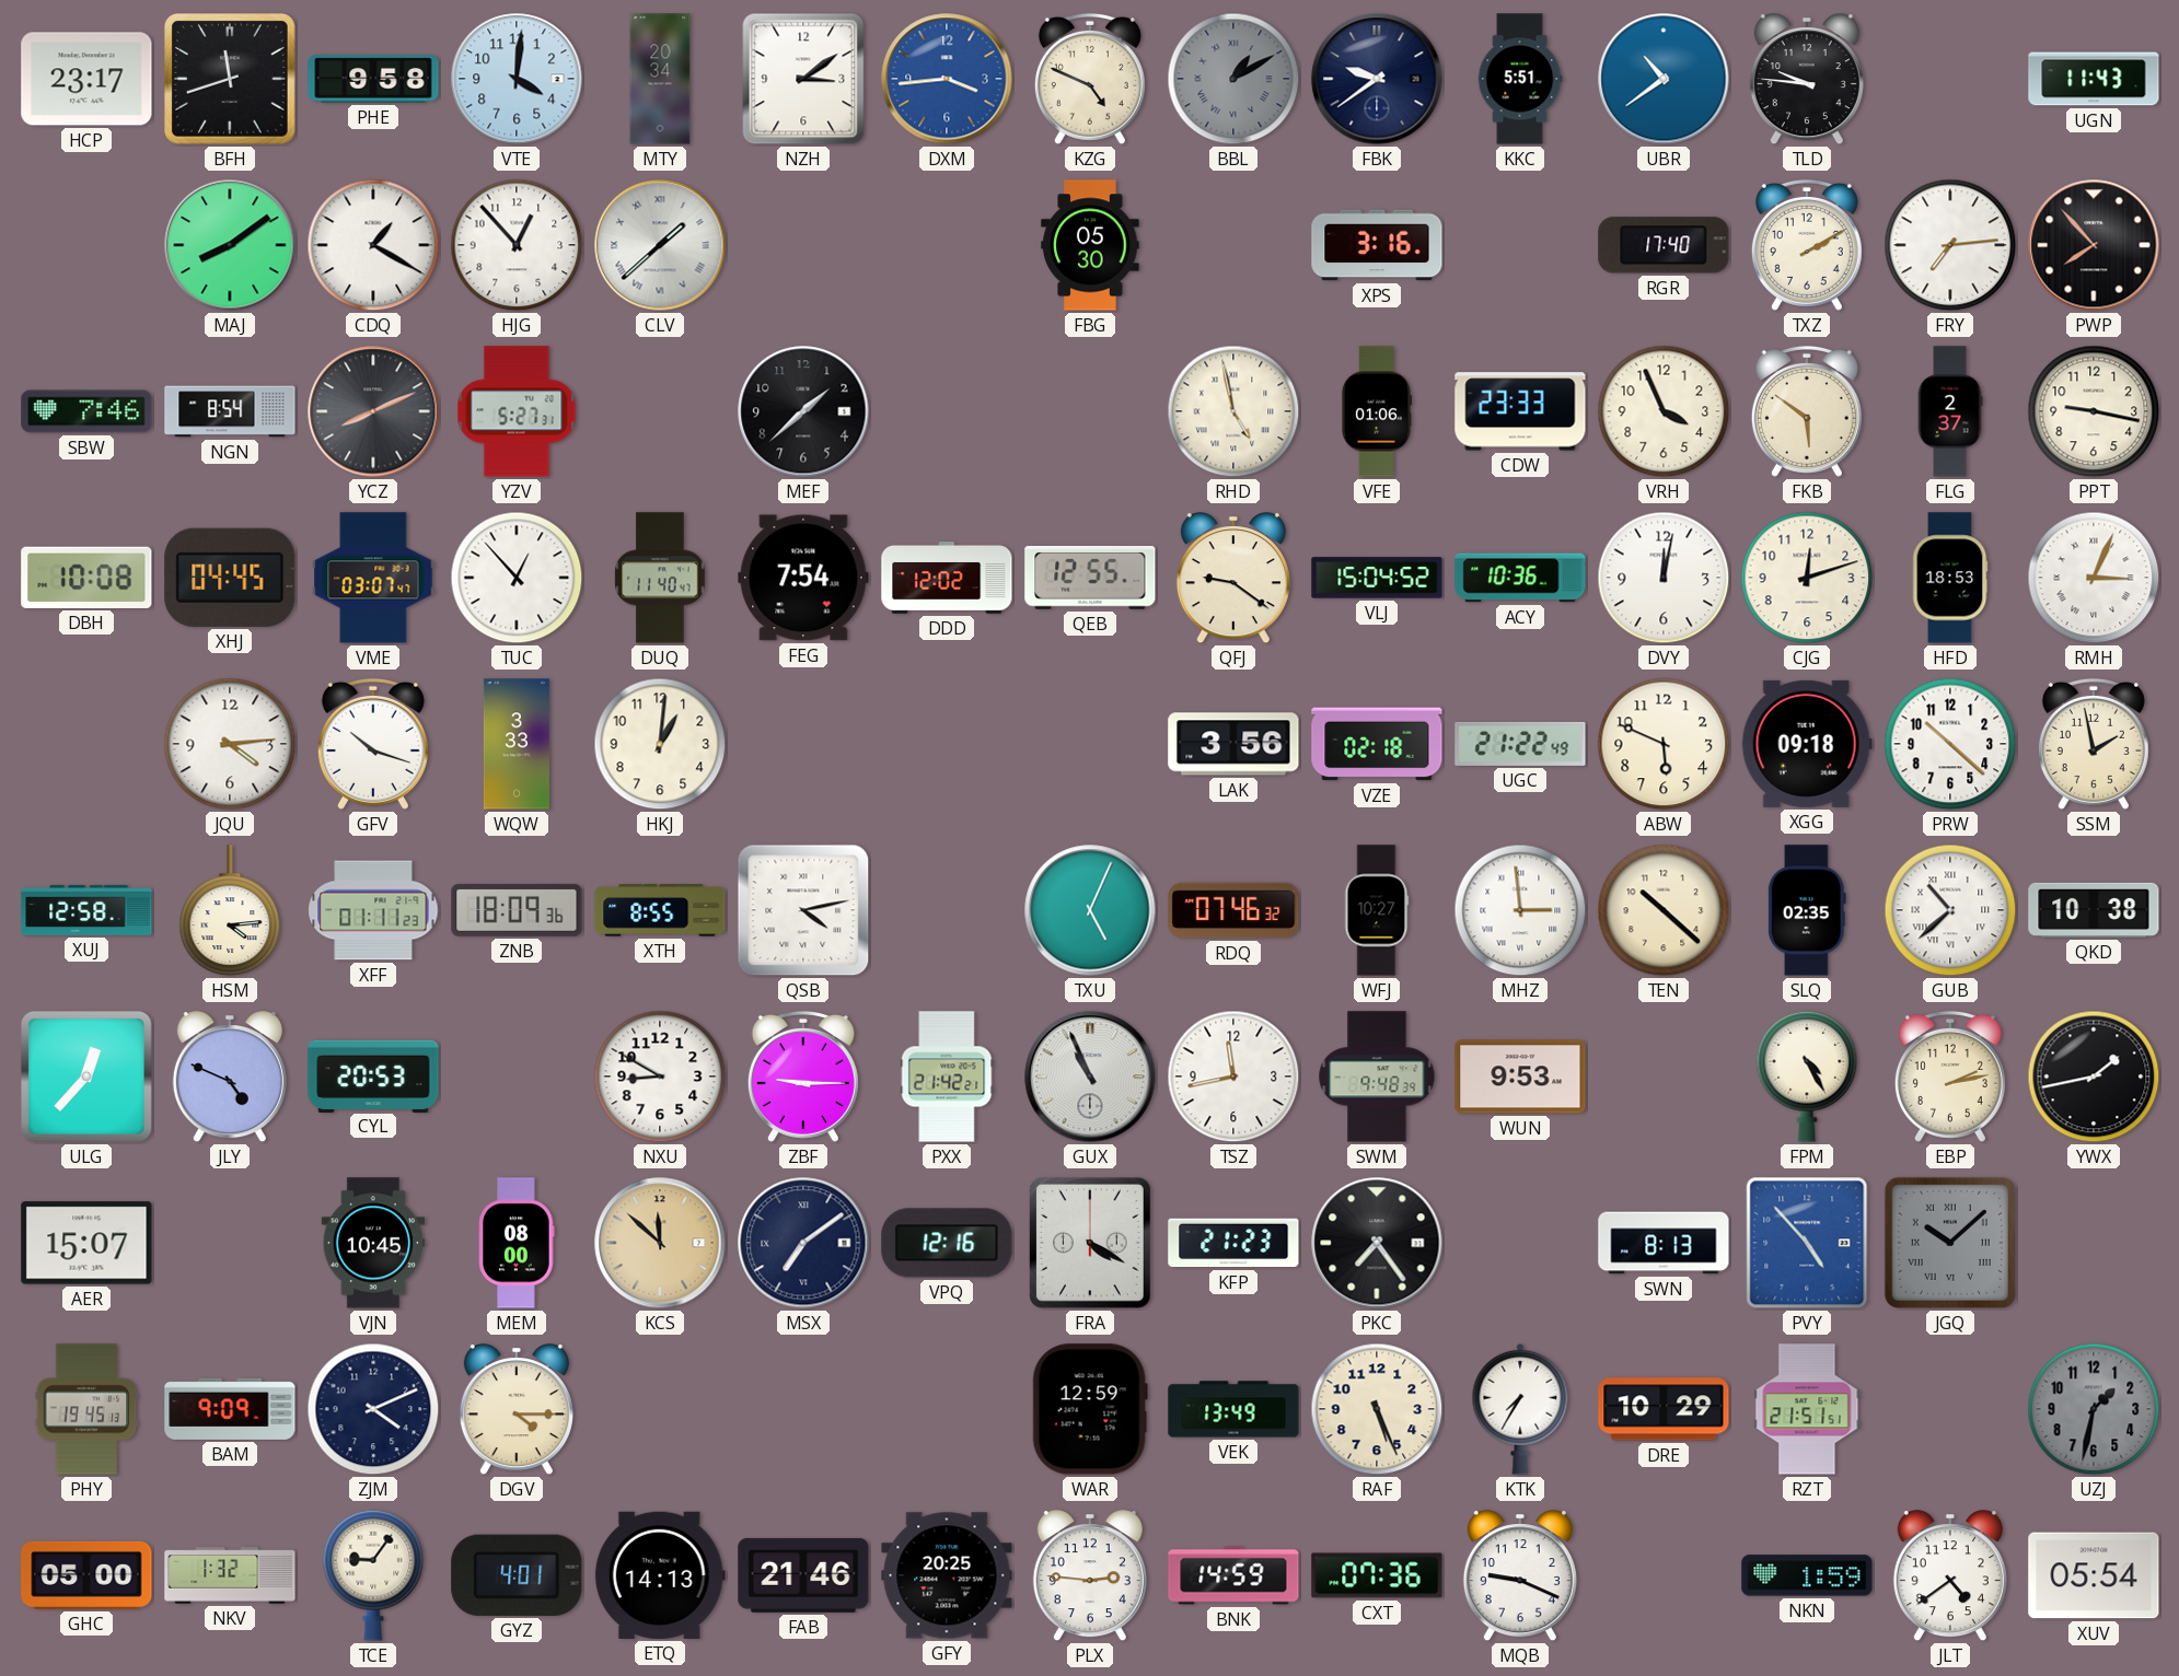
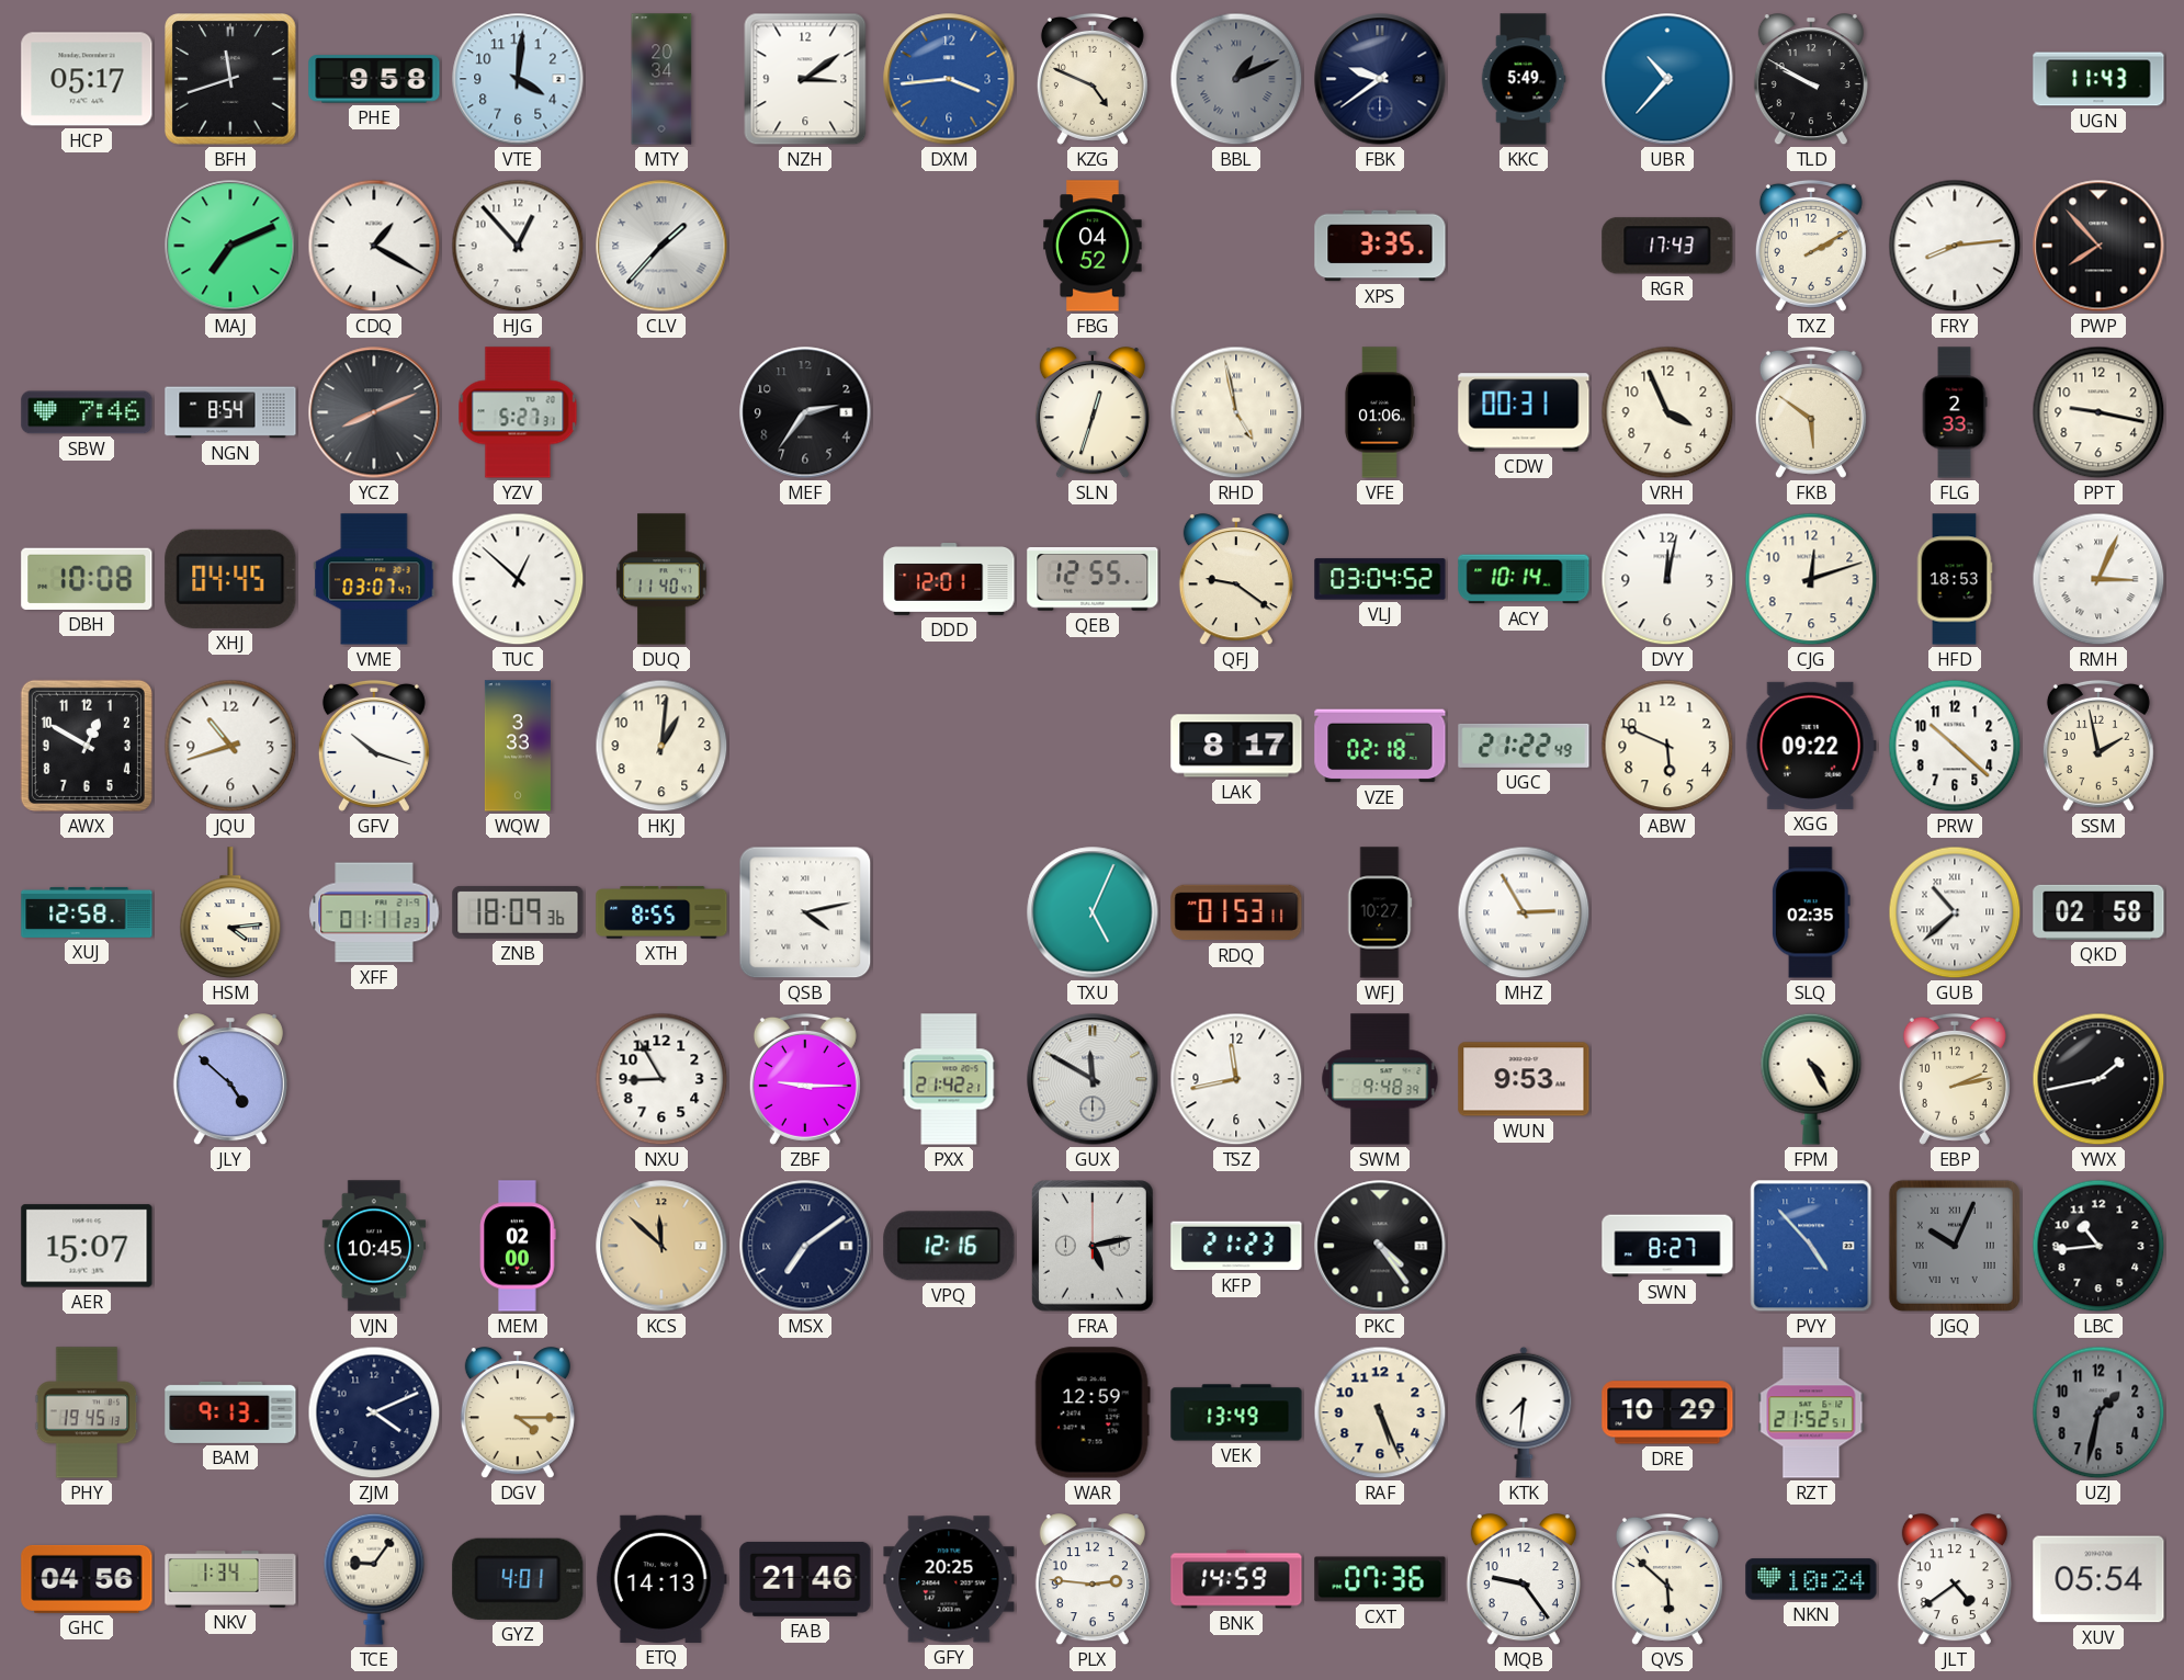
HCP: 23:17 -> 05:17 (87, 79)
BBL: 1:10 -> 1:11 (1236, 79)
KKC: 5:51 -> 5:49 (1524, 79)
UBR: 10:39 -> 10:37 (1667, 79)
TLD: 9:46 -> 9:50 (1811, 80)
MAJ: 8:09 -> 7:11 (230, 246)
CLV: 1:38 -> 1:37 (661, 246)
FBG: 05:30 -> 04:52 (1093, 246)
XPS: 3:16 -> 3:35 (1380, 246)
RGR: 17:40 -> 17:43 (1667, 246)
FRY: 7:14 -> 8:14 (1955, 246)
MEF: 1:38 -> 2:36 (805, 412)
SLN: none -> 12:33 (1093, 413)
CDW: 23:33 -> 00:31 (1524, 412)
FLG: 2:37 -> 2:33 (1955, 412)
TUC: 12:53 -> 12:52 (518, 579)
FEG: 7:54 -> none (803, 578)
DDD: 12:02 -> 12:01 (949, 580)
VLJ: 15:04 -> 03:04 (1380, 579)
ACY: 10:36 -> 10:14 (1524, 579)
AWX: none -> 12:50 (87, 746)
JQU: 4:14 -> 10:42 (230, 746)
LAK: 3:56 -> 8:17 (1236, 746)
XGG: 09:18 -> 09:22 (1811, 746)
RDQ: 07:46 -> 01:53 (1236, 912)
MHZ: 2:59 -> 2:55 (1524, 912)
TEN: 10:22 -> none (1664, 910)
QKD: 10:38 -> 02:58 (2098, 912)
ULG: 12:37 -> none (88, 1078)
JLY: 4:49 -> 4:52 (230, 1080)
CYL: 20:53 -> none (373, 1075)
NXU: 8:50 -> 8:55 (661, 1079)
GUX: 10:56 -> 11:50 (1093, 1079)
MEM: 08:00 -> 02:00 (518, 1246)
FRA: 4:20 -> 5:13 (1093, 1247)
PKC: 7:24 -> 4:24 (1380, 1246)
SWN: 8:13 -> 8:27 (1667, 1246)
JGQ: 10:08 -> 10:04 (1955, 1246)
LBC: none -> 10:44 (2098, 1246)
BAM: 9:09 -> 9:13 (230, 1412)
KTK: 7:35 -> 7:31 (1524, 1412)
RZT: 21:51 -> 21:52 (1811, 1412)
GHC: 05:00 -> 04:56 (87, 1579)
NKV: 1:32 -> 1:34 (230, 1579)
MQB: 9:19 -> 9:24 (1524, 1580)
QVS: none -> 5:52 (1667, 1579)
NKN: 1:59 -> 10:24 (1811, 1579)
